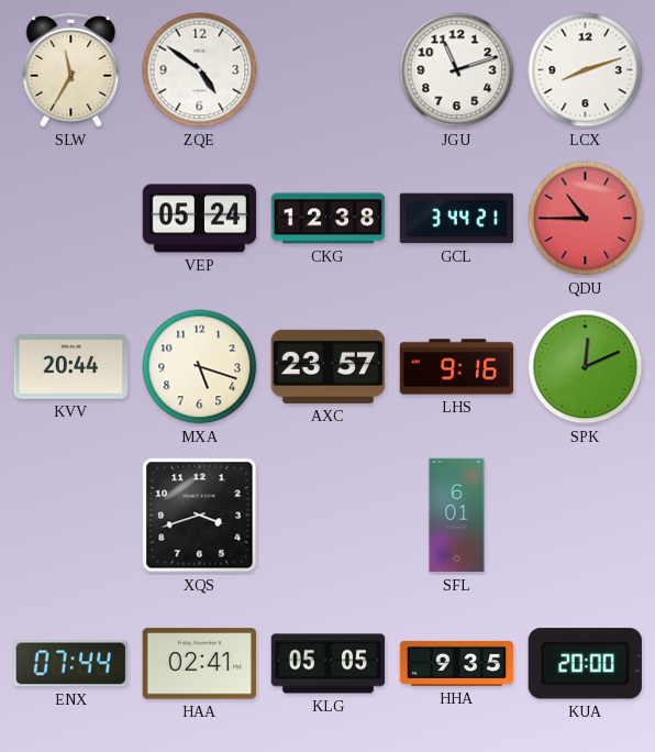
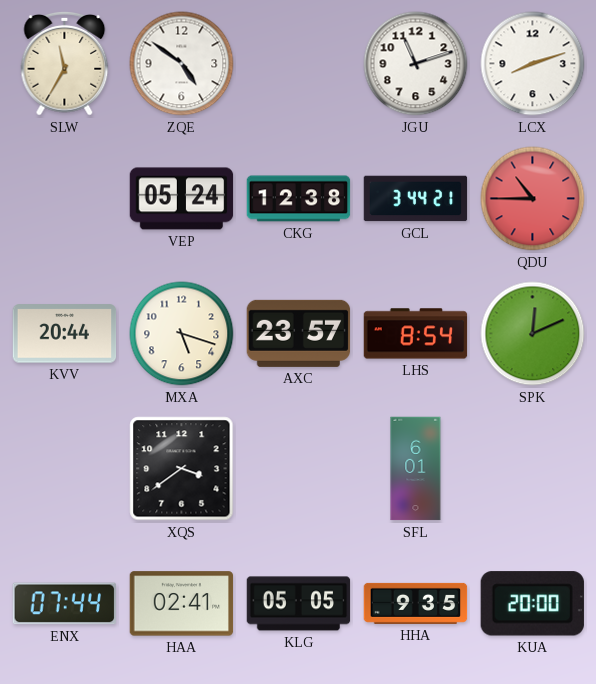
LHS: 9:16 -> 8:54 (416, 334)
XQS: 3:42 -> 3:39 (182, 469)
